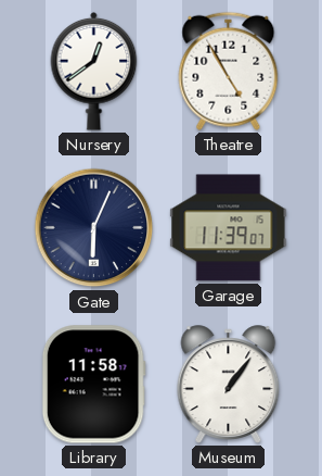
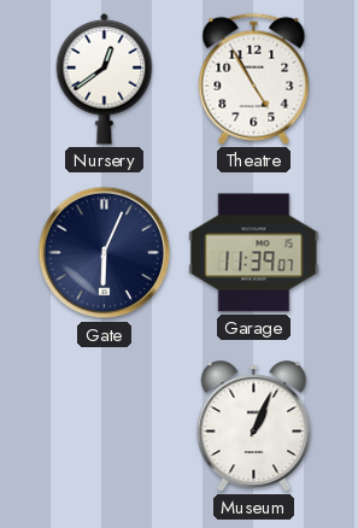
Library: 11:58 -> none (93, 385)
Museum: 1:06 -> 1:04 (254, 427)
